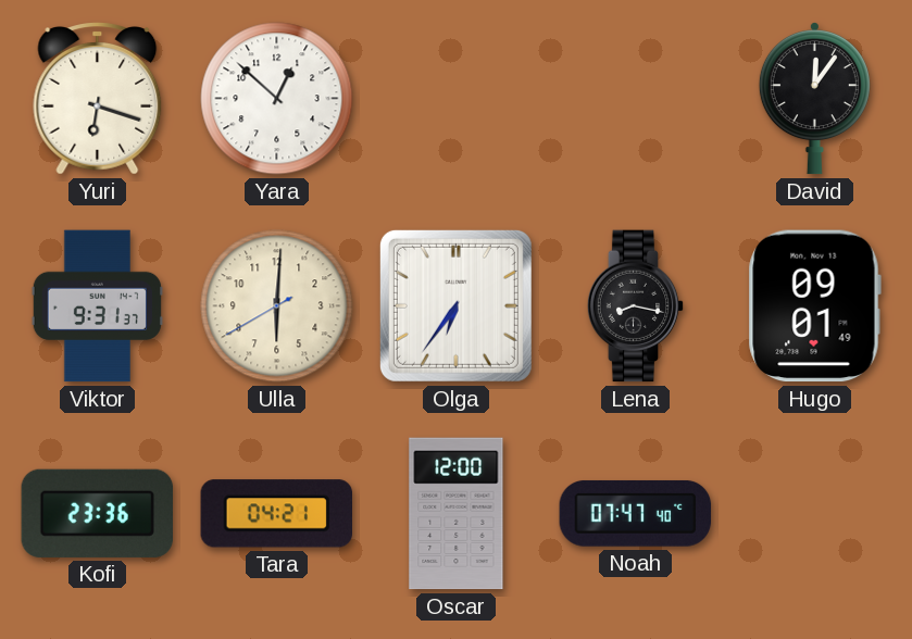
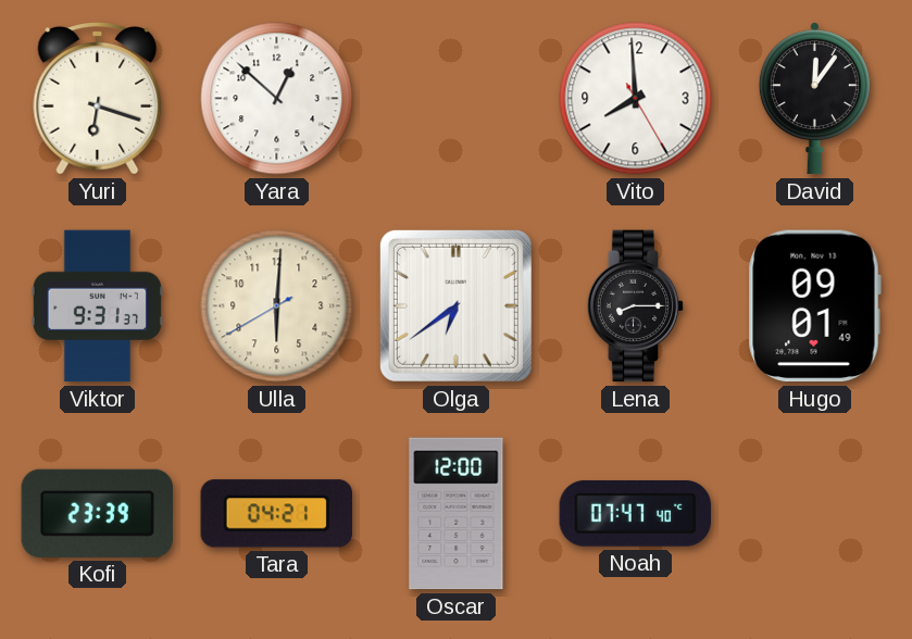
Vito: none -> 7:59 (636, 99)
Olga: 6:36 -> 6:39 (455, 305)
Lena: 8:17 -> 8:15 (636, 306)
Kofi: 23:36 -> 23:39 (97, 513)
